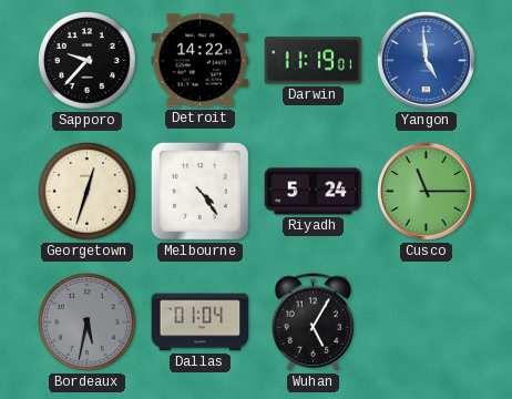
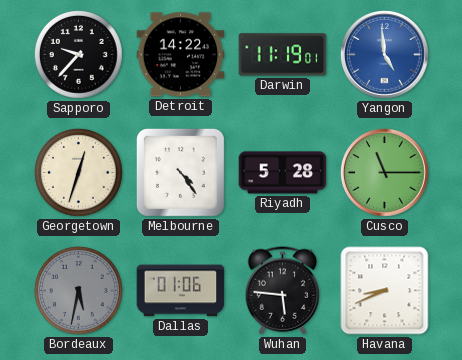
Riyadh: 5:24 -> 5:28 (283, 173)
Dallas: 01:04 -> 01:06 (181, 291)
Wuhan: 5:05 -> 5:46 (282, 291)
Havana: none -> 8:41 (385, 291)
